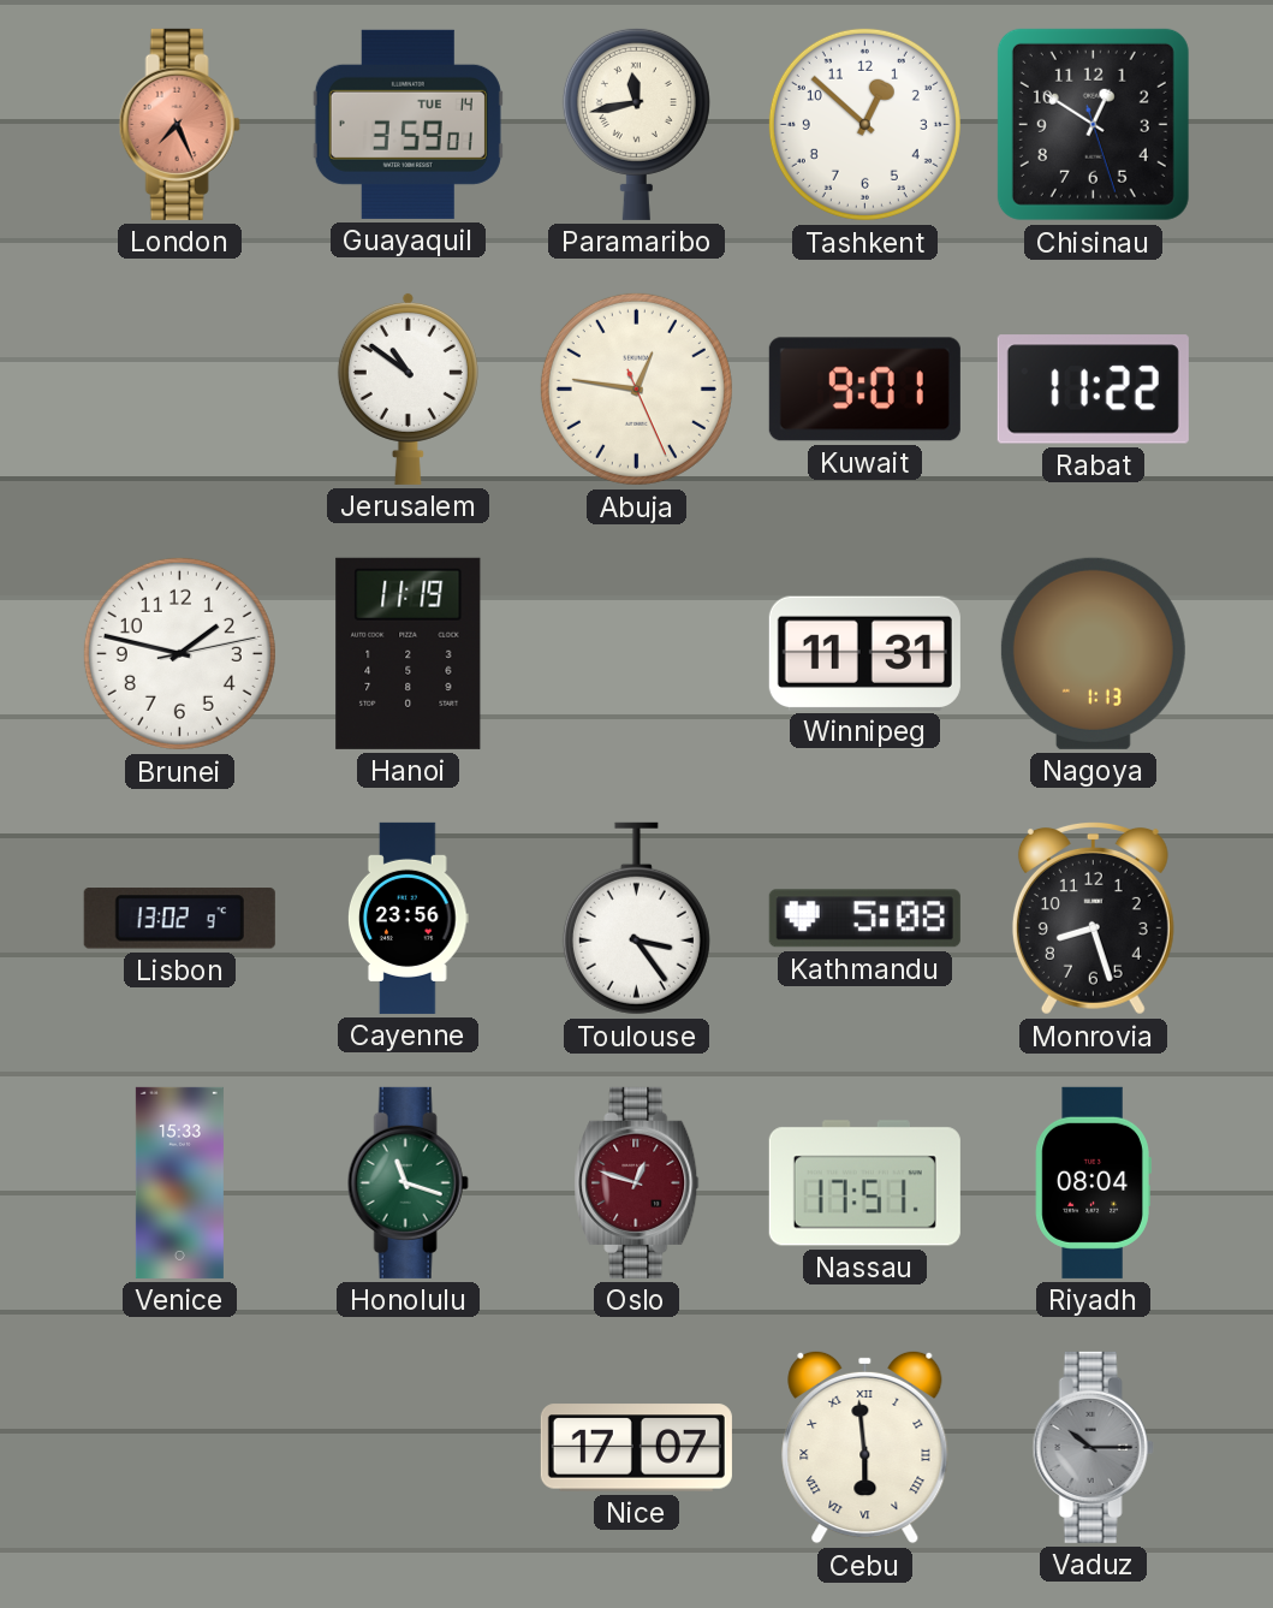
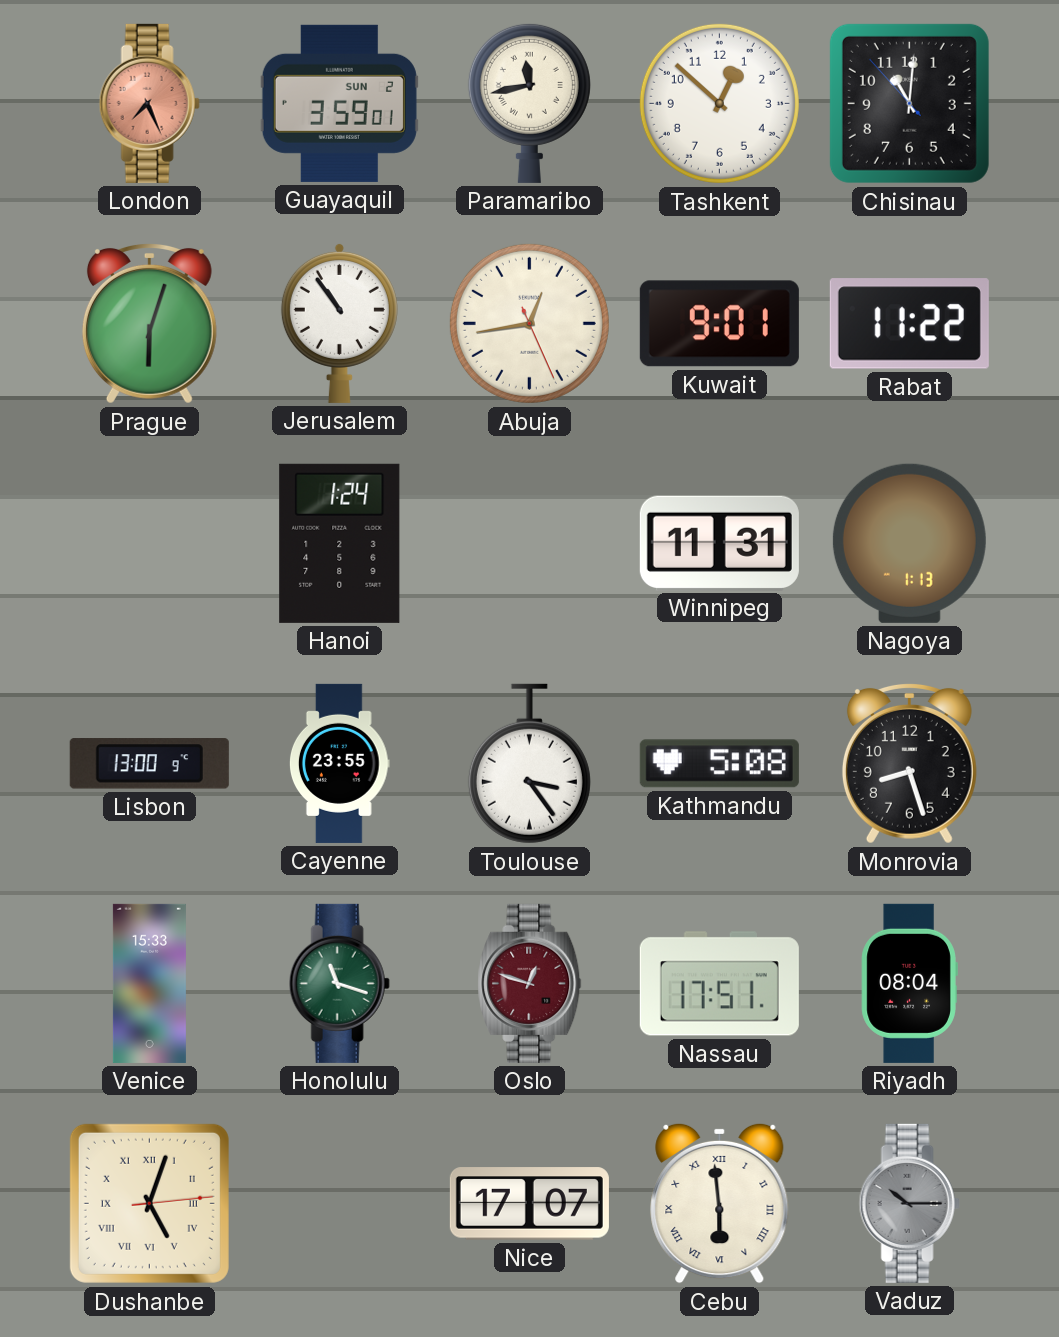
Guayaquil date: TUE 14 -> SUN 2 (339, 103)
Chisinau: 12:50 -> 11:00 (909, 103)
Prague: none -> 6:03 (149, 324)
Jerusalem: 10:51 -> 10:54 (339, 323)
Abuja: 12:46 -> 12:43 (529, 323)
Brunei: 1:47 -> none (179, 653)
Hanoi: 11:19 -> 1:24 (340, 543)
Lisbon: 13:02 -> 13:00 (149, 764)
Cayenne: 23:56 -> 23:55 (339, 763)
Dushanbe: none -> 5:03 (149, 1203)
